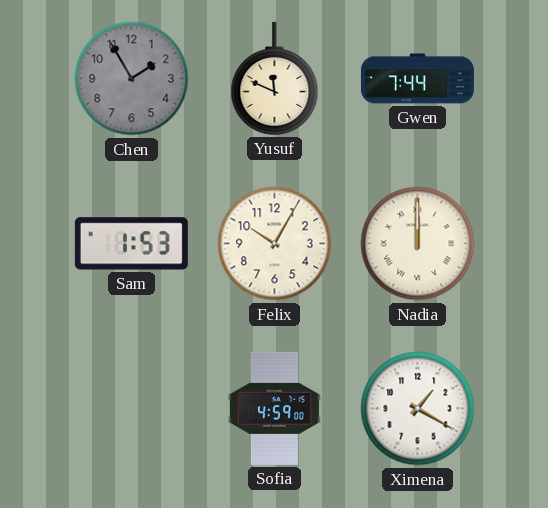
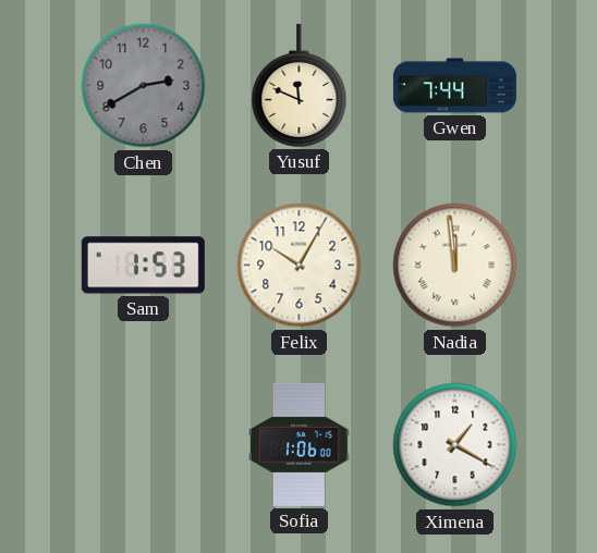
Chen: 1:55 -> 2:40 (144, 86)
Nadia: 12:00 -> 11:59 (455, 266)
Sofia: 4:59 -> 1:06 (298, 444)
